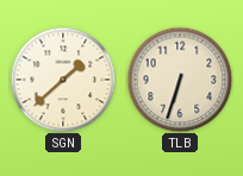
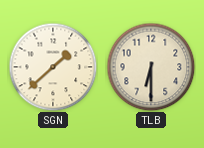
TLB: 6:33 -> 6:30 (151, 67)
